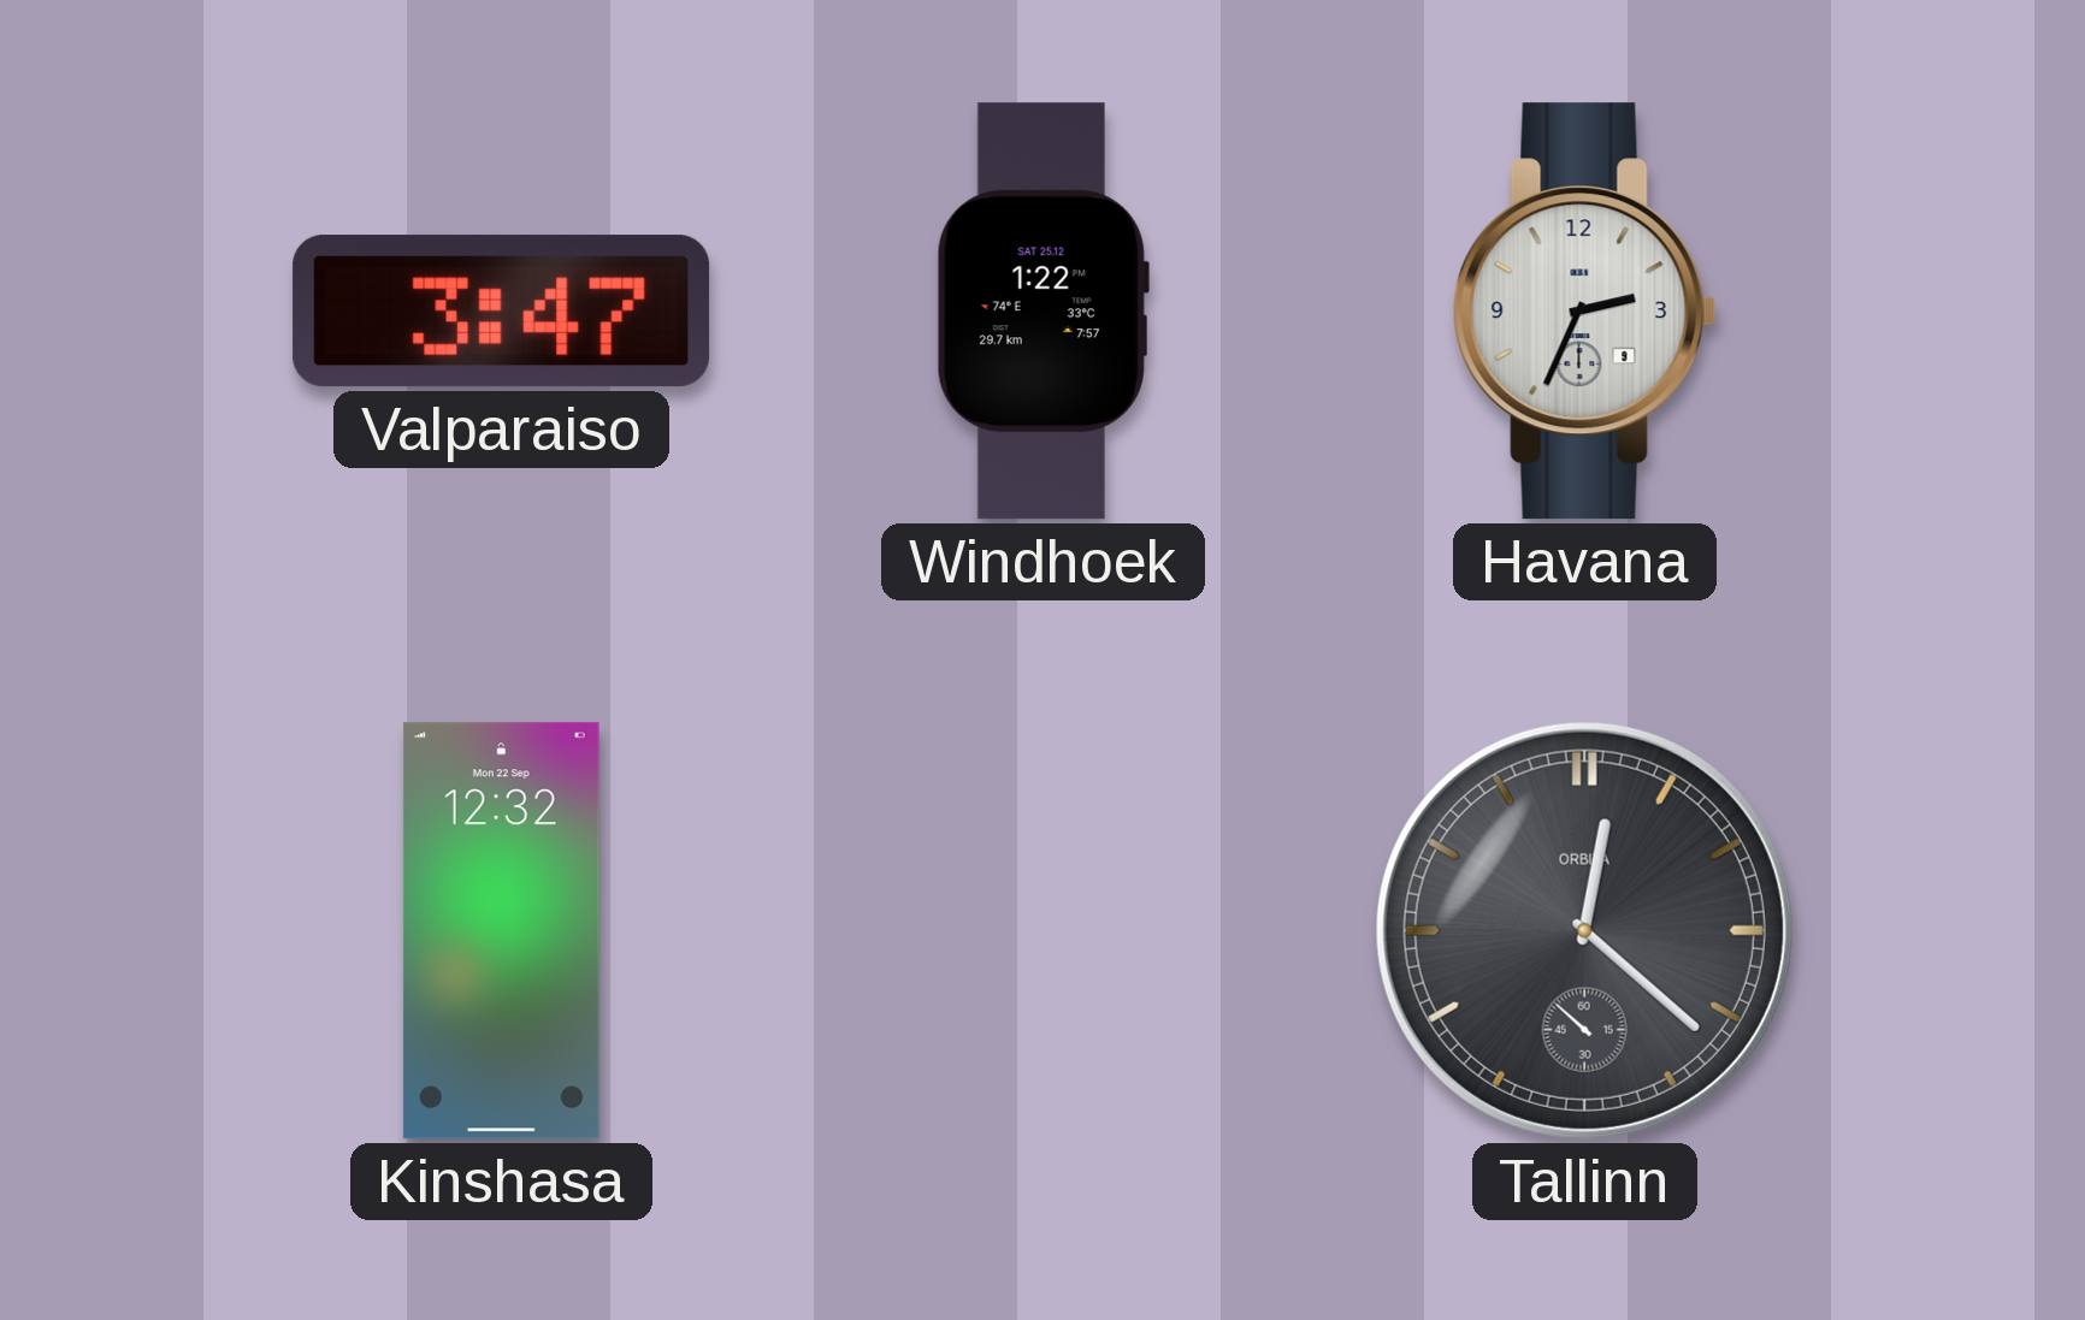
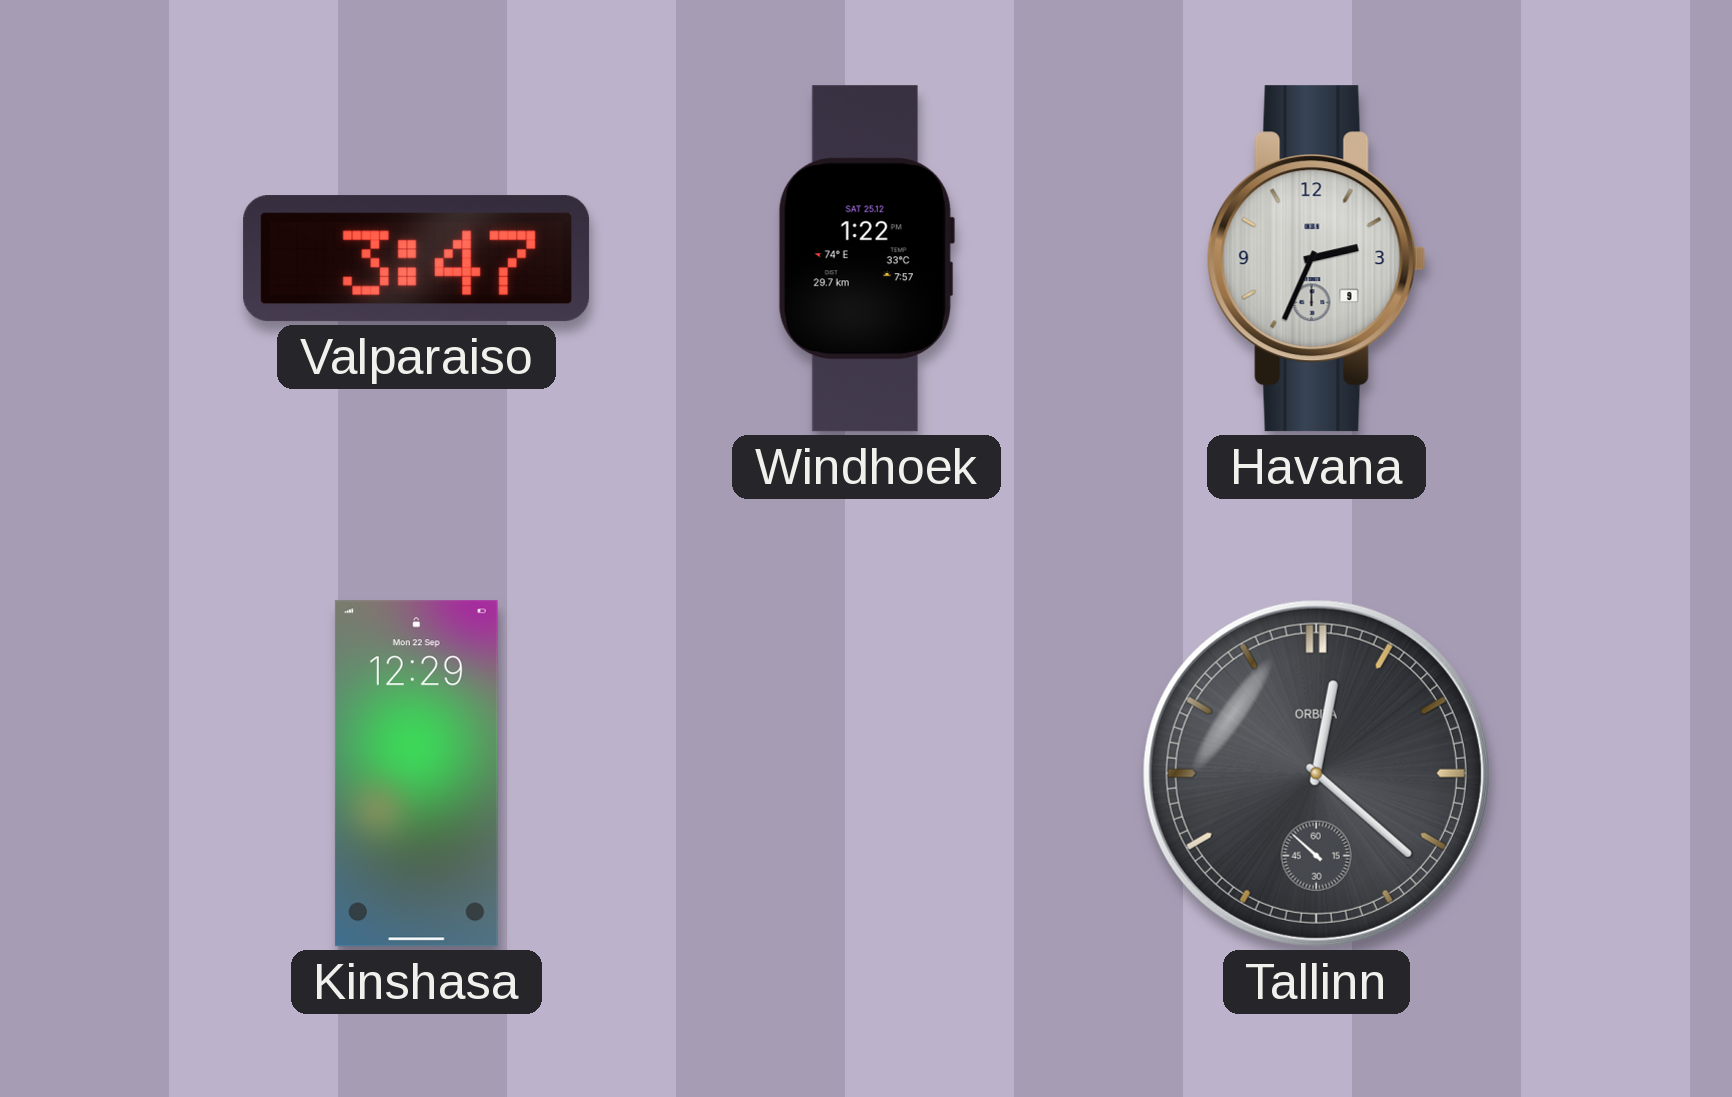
Kinshasa: 12:32 -> 12:29 (416, 774)
